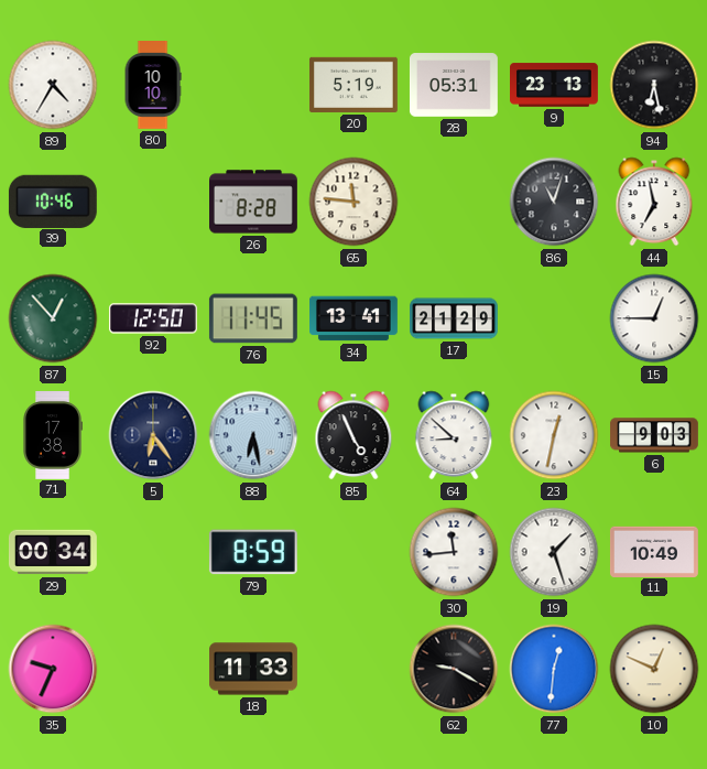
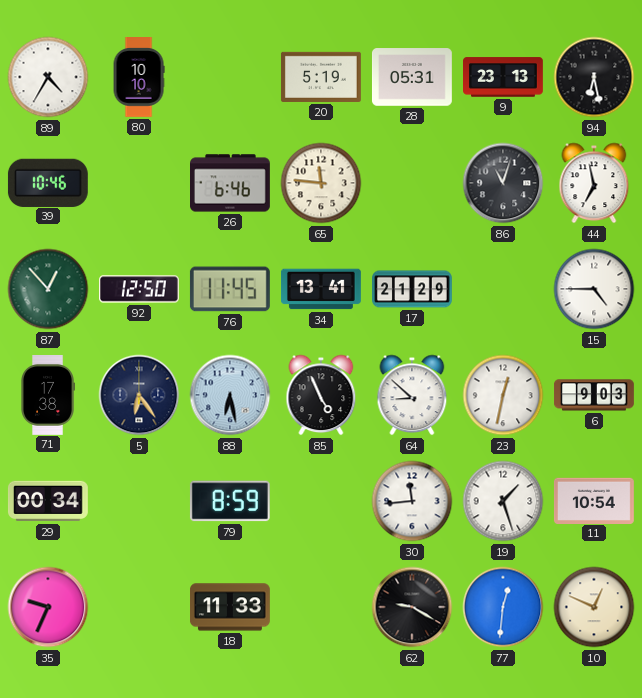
26: 8:28 -> 6:46 (231, 183)
15: 12:45 -> 4:45 (594, 289)
11: 10:49 -> 10:54 (594, 500)
